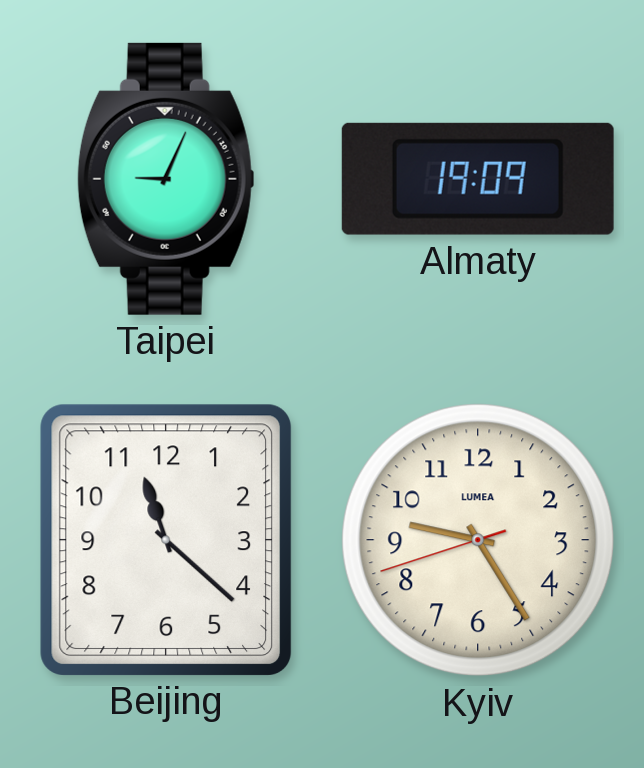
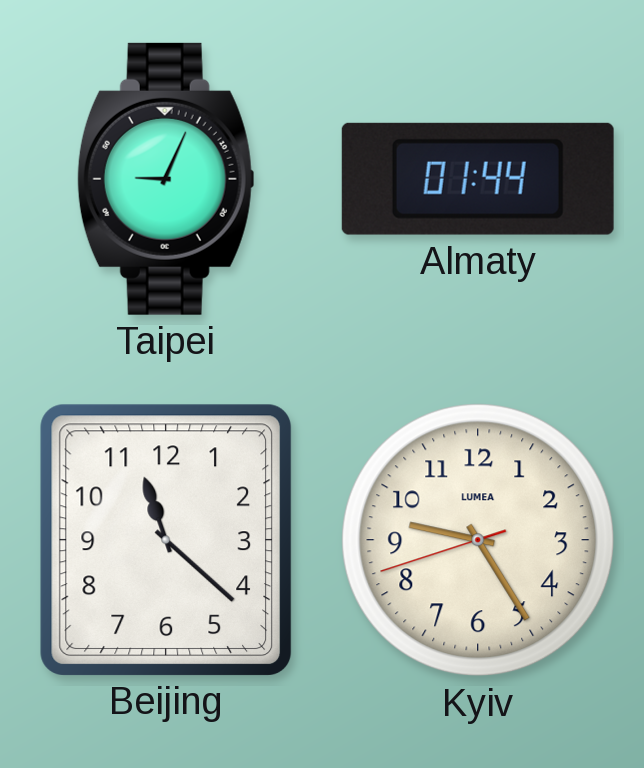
Almaty: 19:09 -> 01:44 (478, 179)
